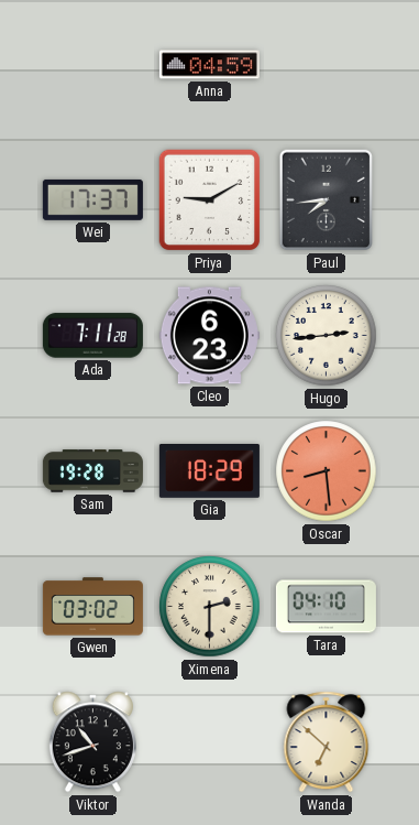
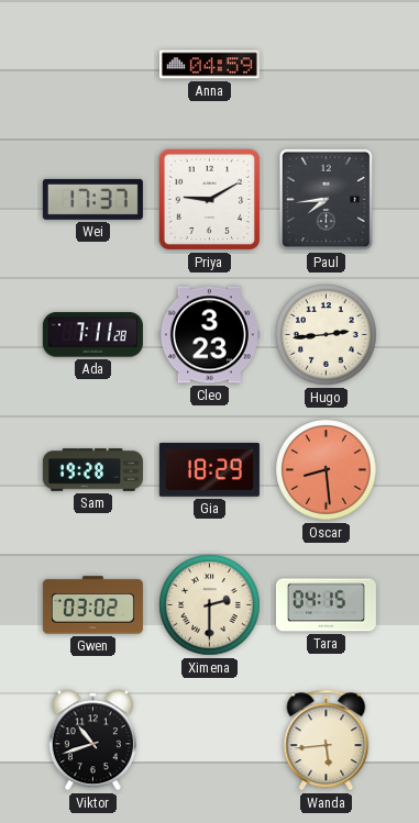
Cleo: 6:23 -> 3:23 (209, 335)
Tara: 04:10 -> 04:15 (326, 605)
Wanda: 6:52 -> 5:44 (327, 741)
